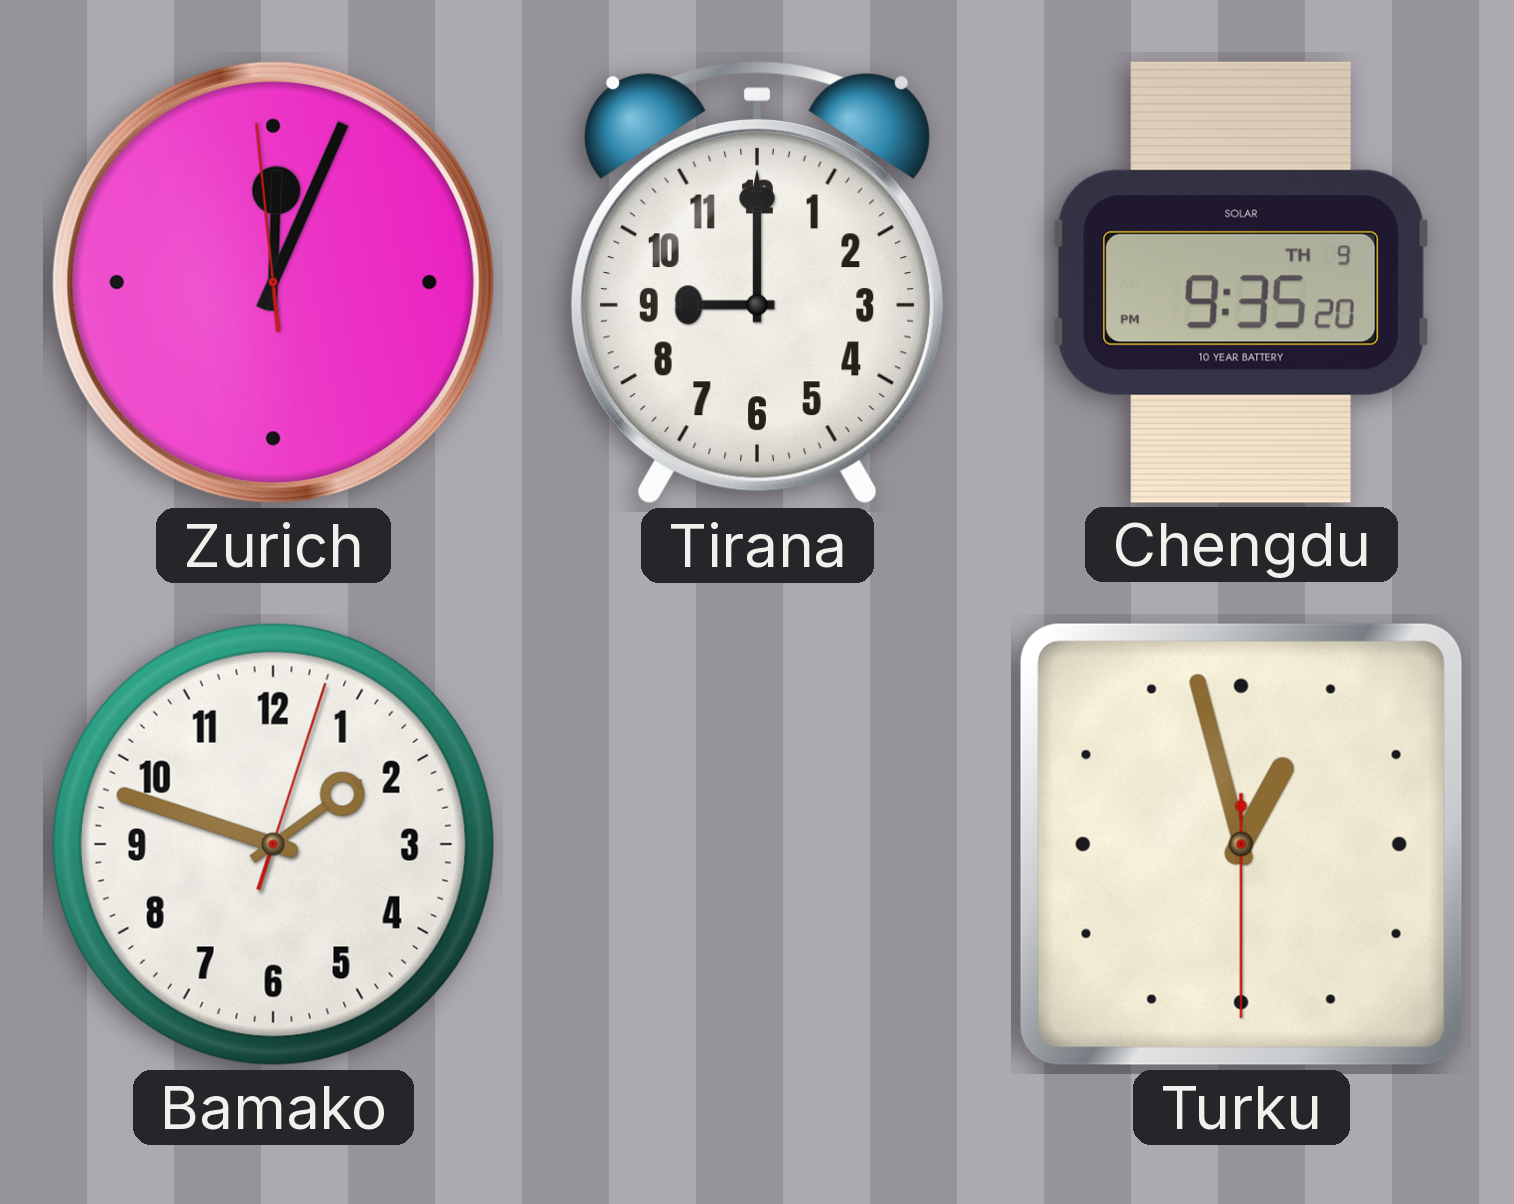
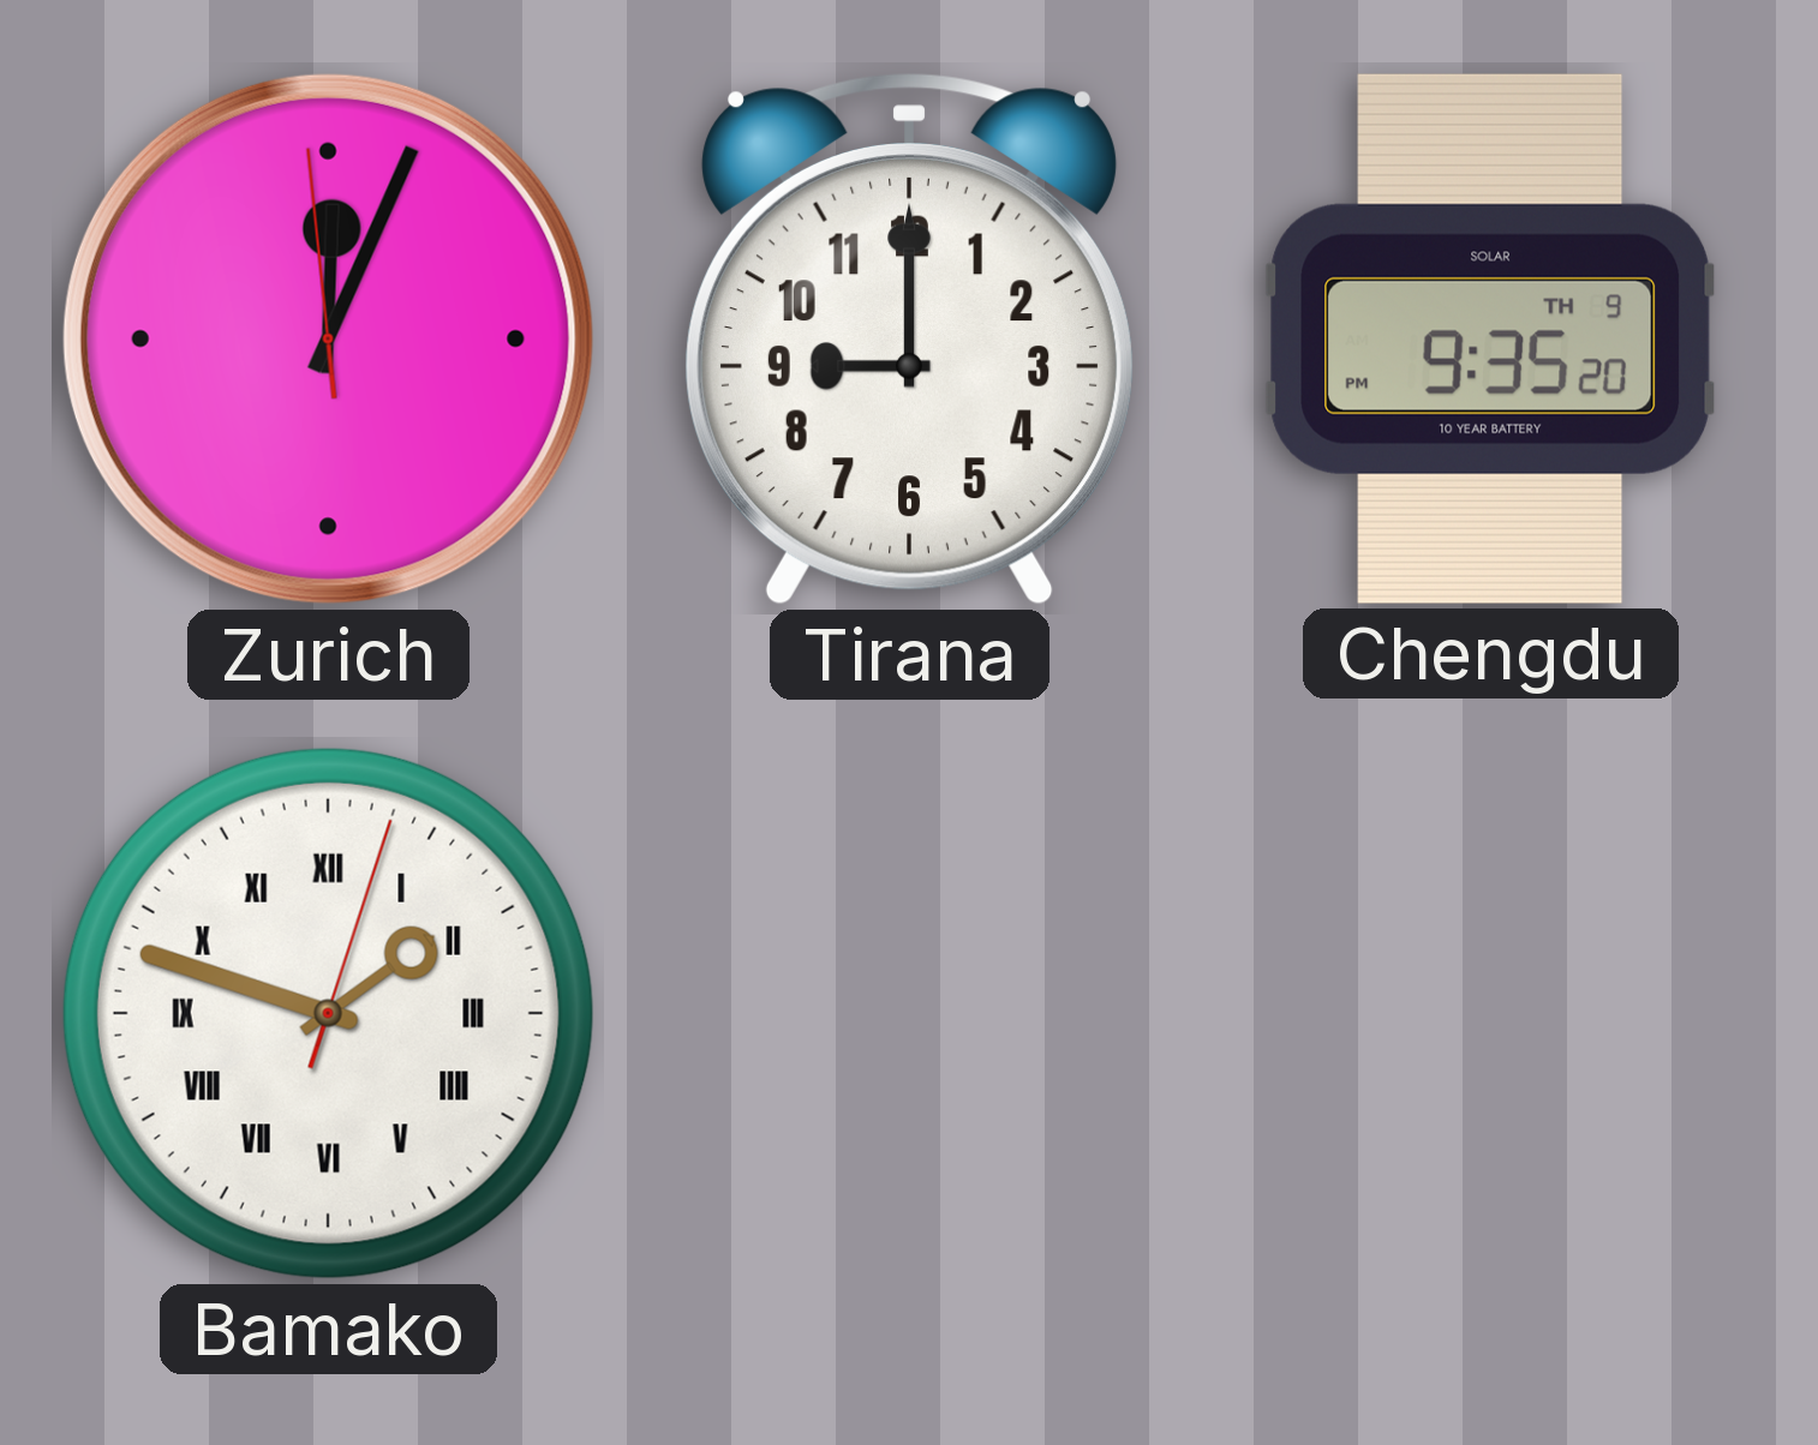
Bamako numerals: Arabic -> Roman (328, 1013)
Turku: 12:57 -> none (1241, 844)
